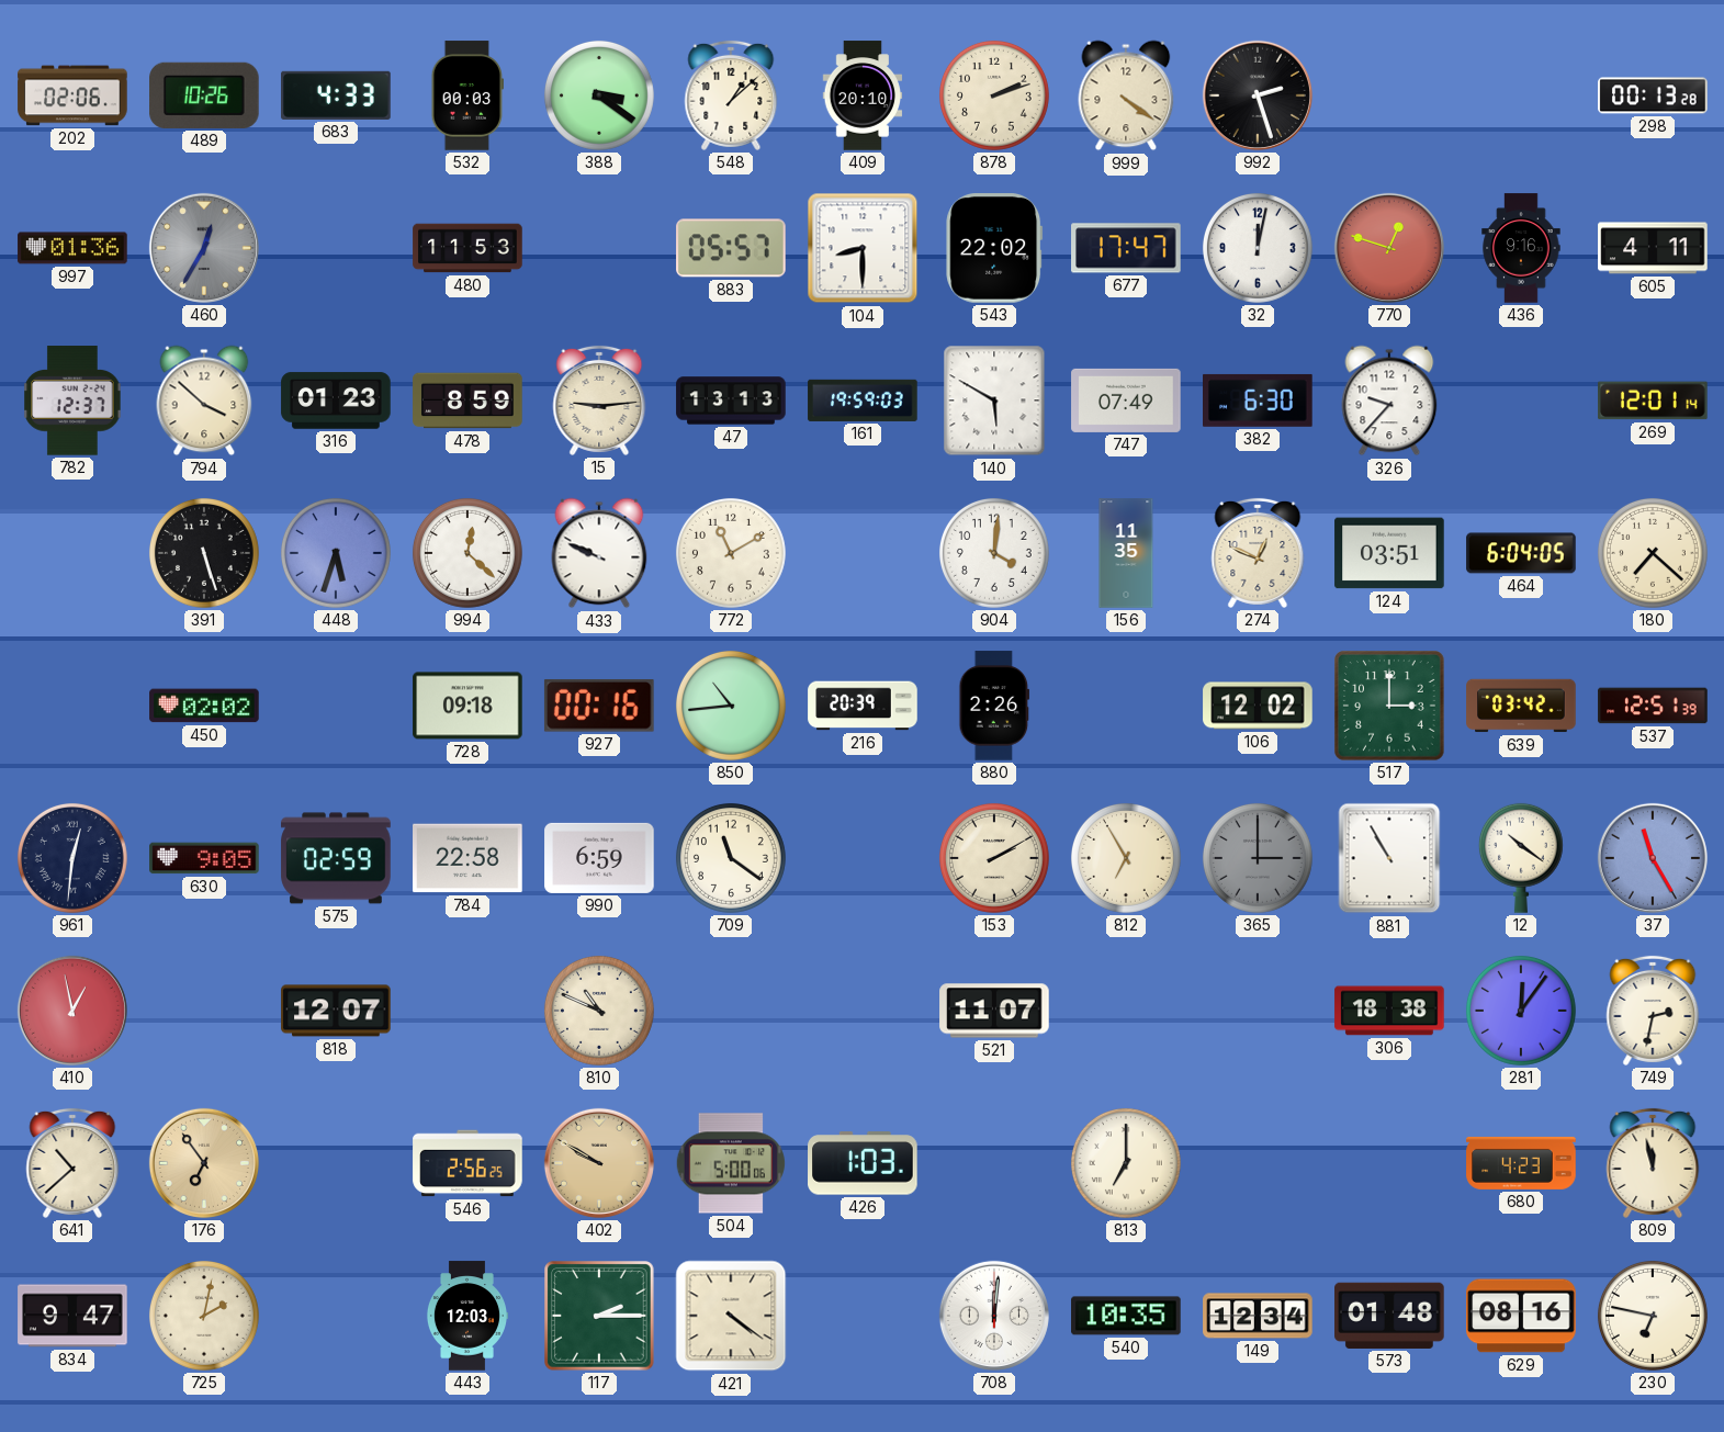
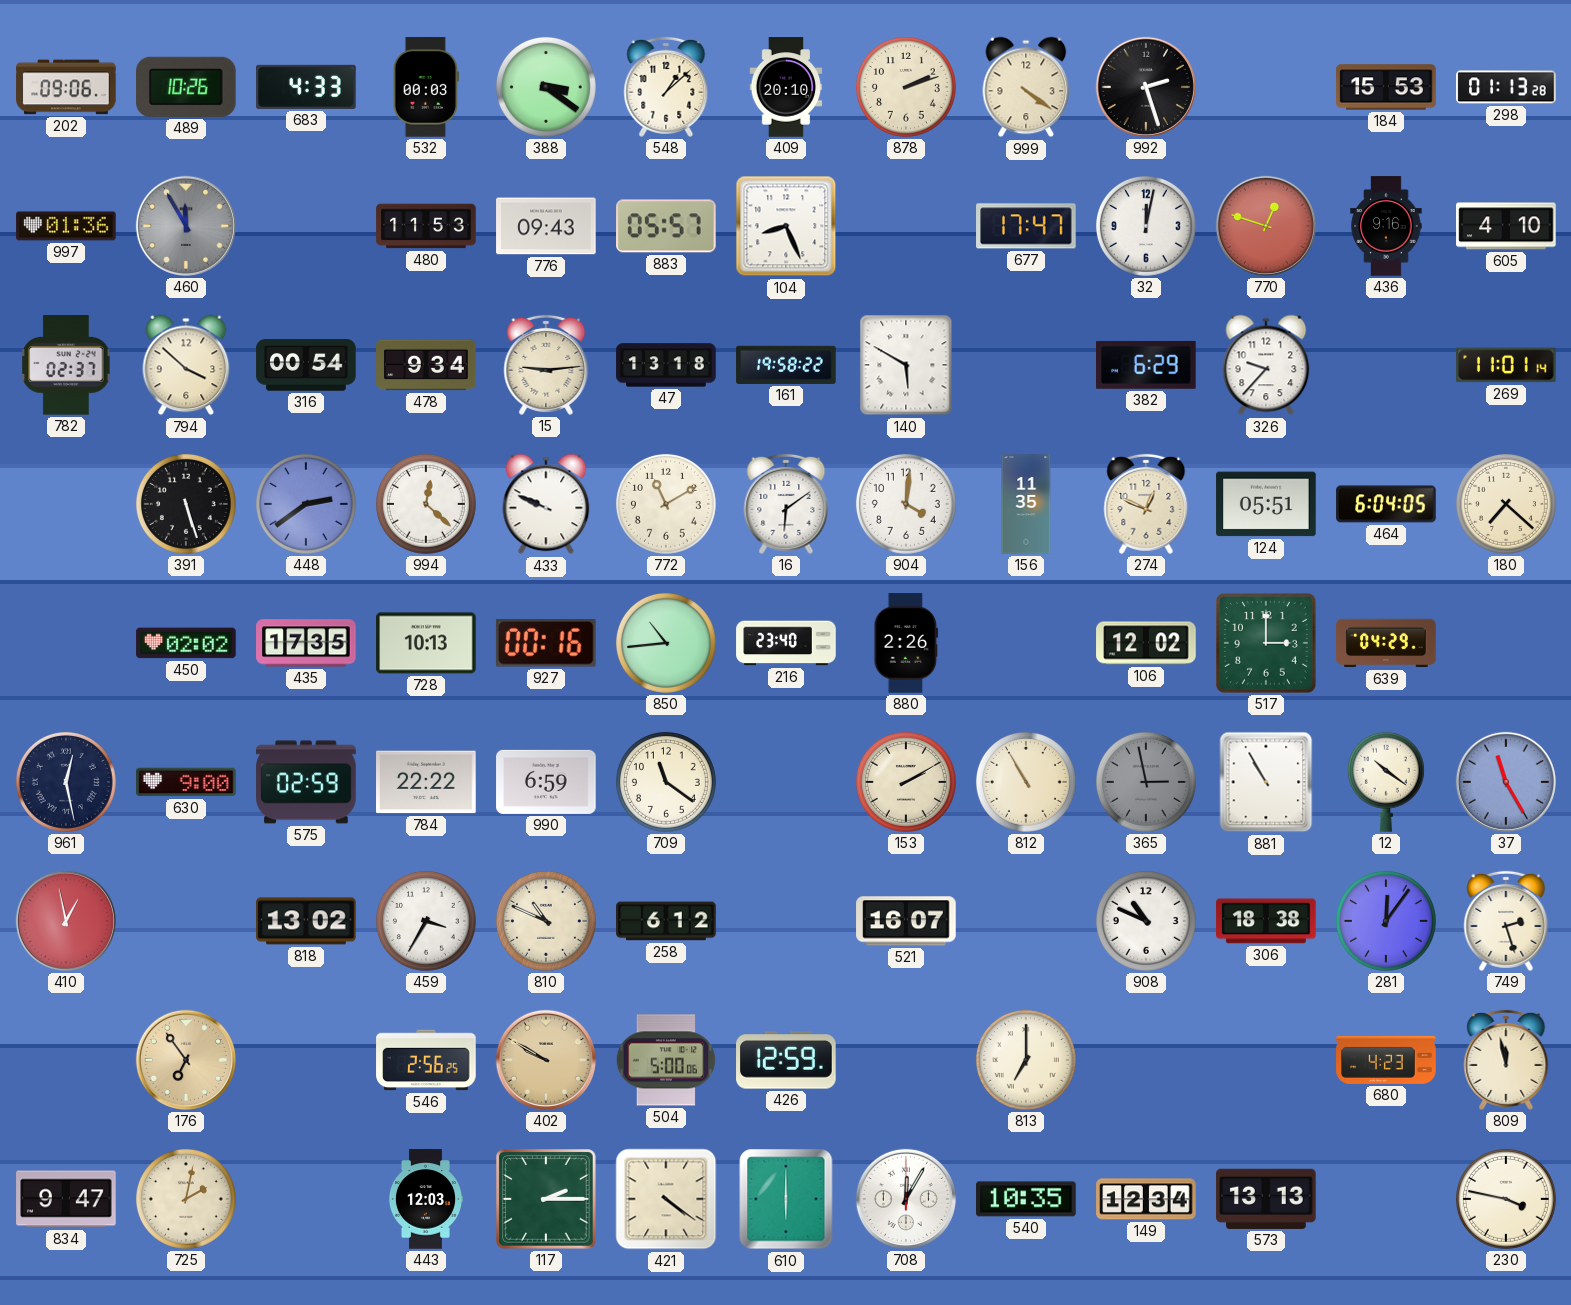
202: 02:06 -> 09:06 (66, 87)
184: none -> 15:53 (1386, 87)
298: 00:13 -> 01:13 (1506, 87)
460: 12:35 -> 11:55 (186, 226)
776: none -> 09:43 (546, 226)
104: 8:30 -> 8:26 (786, 226)
543: 22:02 -> none (994, 248)
605: 4:11 -> 4:10 (1506, 226)
782: 12:37 -> 02:37 (66, 365)
316: 01:23 -> 00:54 (306, 365)
478: 8:59 -> 9:34 (426, 365)
47: 13:13 -> 13:18 (666, 365)
161: 19:59 -> 19:58 (786, 365)
747: 07:49 -> none (1126, 401)
382: 6:30 -> 6:29 (1146, 365)
269: 12:01 -> 11:01 (1506, 365)
448: 5:33 -> 2:39 (306, 504)
16: none -> 6:09 (786, 504)
124: 03:51 -> 05:51 (1266, 504)
435: none -> 17:35 (306, 643)
728: 09:18 -> 10:13 (426, 643)
216: 20:39 -> 23:40 (786, 643)
639: 03:42 -> 04:29 (1386, 643)
537: 12:51 -> none (1653, 706)
961: 12:31 -> 12:28 (66, 782)
630: 9:05 -> 9:00 (186, 782)
784: 22:58 -> 22:22 (426, 782)
812: 6:55 -> 10:55 (1026, 782)
365: 3:00 -> 2:58 (1146, 782)
818: 12:07 -> 13:02 (306, 921)
459: none -> 3:35 (426, 921)
258: none -> 6:12 (666, 921)
521: 11:07 -> 16:07 (906, 921)
908: none -> 10:49 (1146, 921)
749: 2:32 -> 2:27 (1506, 921)
641: 10:38 -> none (72, 1163)
426: 1:03 -> 12:59 (786, 1060)
610: none -> 6:00 (786, 1199)
708: 12:01 -> 12:05 (906, 1199)
573: 01:48 -> 13:13 (1266, 1199)
629: 08:16 -> none (1521, 1316)
230: 6:47 -> 3:47 (1506, 1199)
